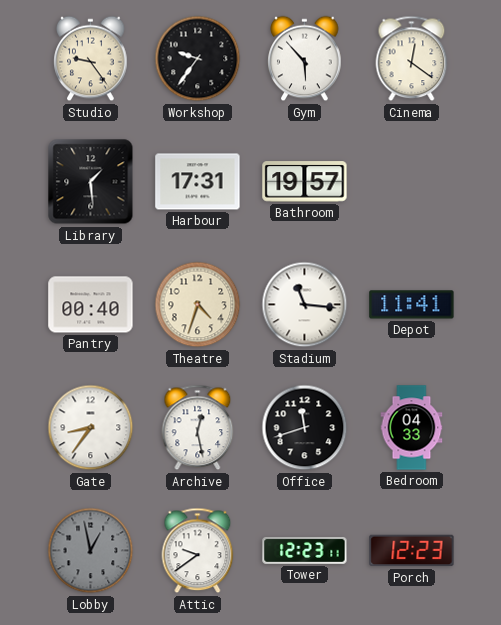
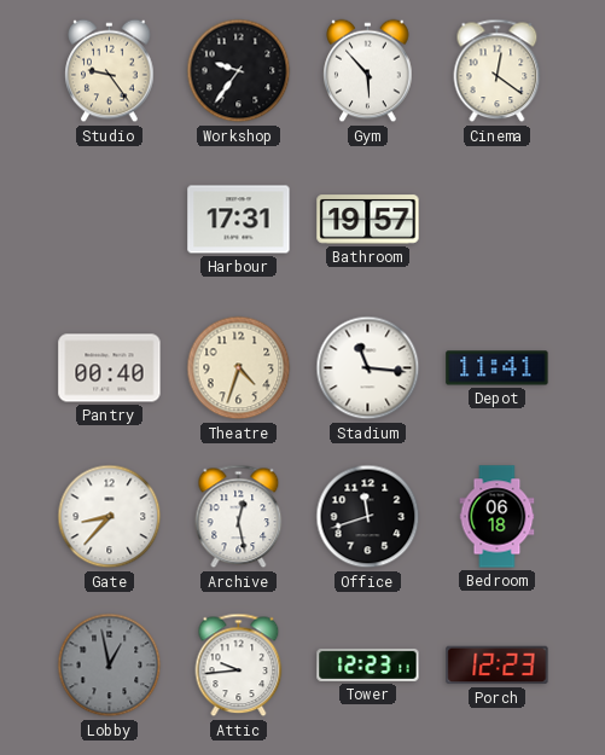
Library: 1:29 -> none (91, 182)
Gate: 8:36 -> 8:37 (110, 517)
Bedroom: 04:33 -> 06:18 (498, 517)
Attic: 9:39 -> 9:44 (239, 666)
